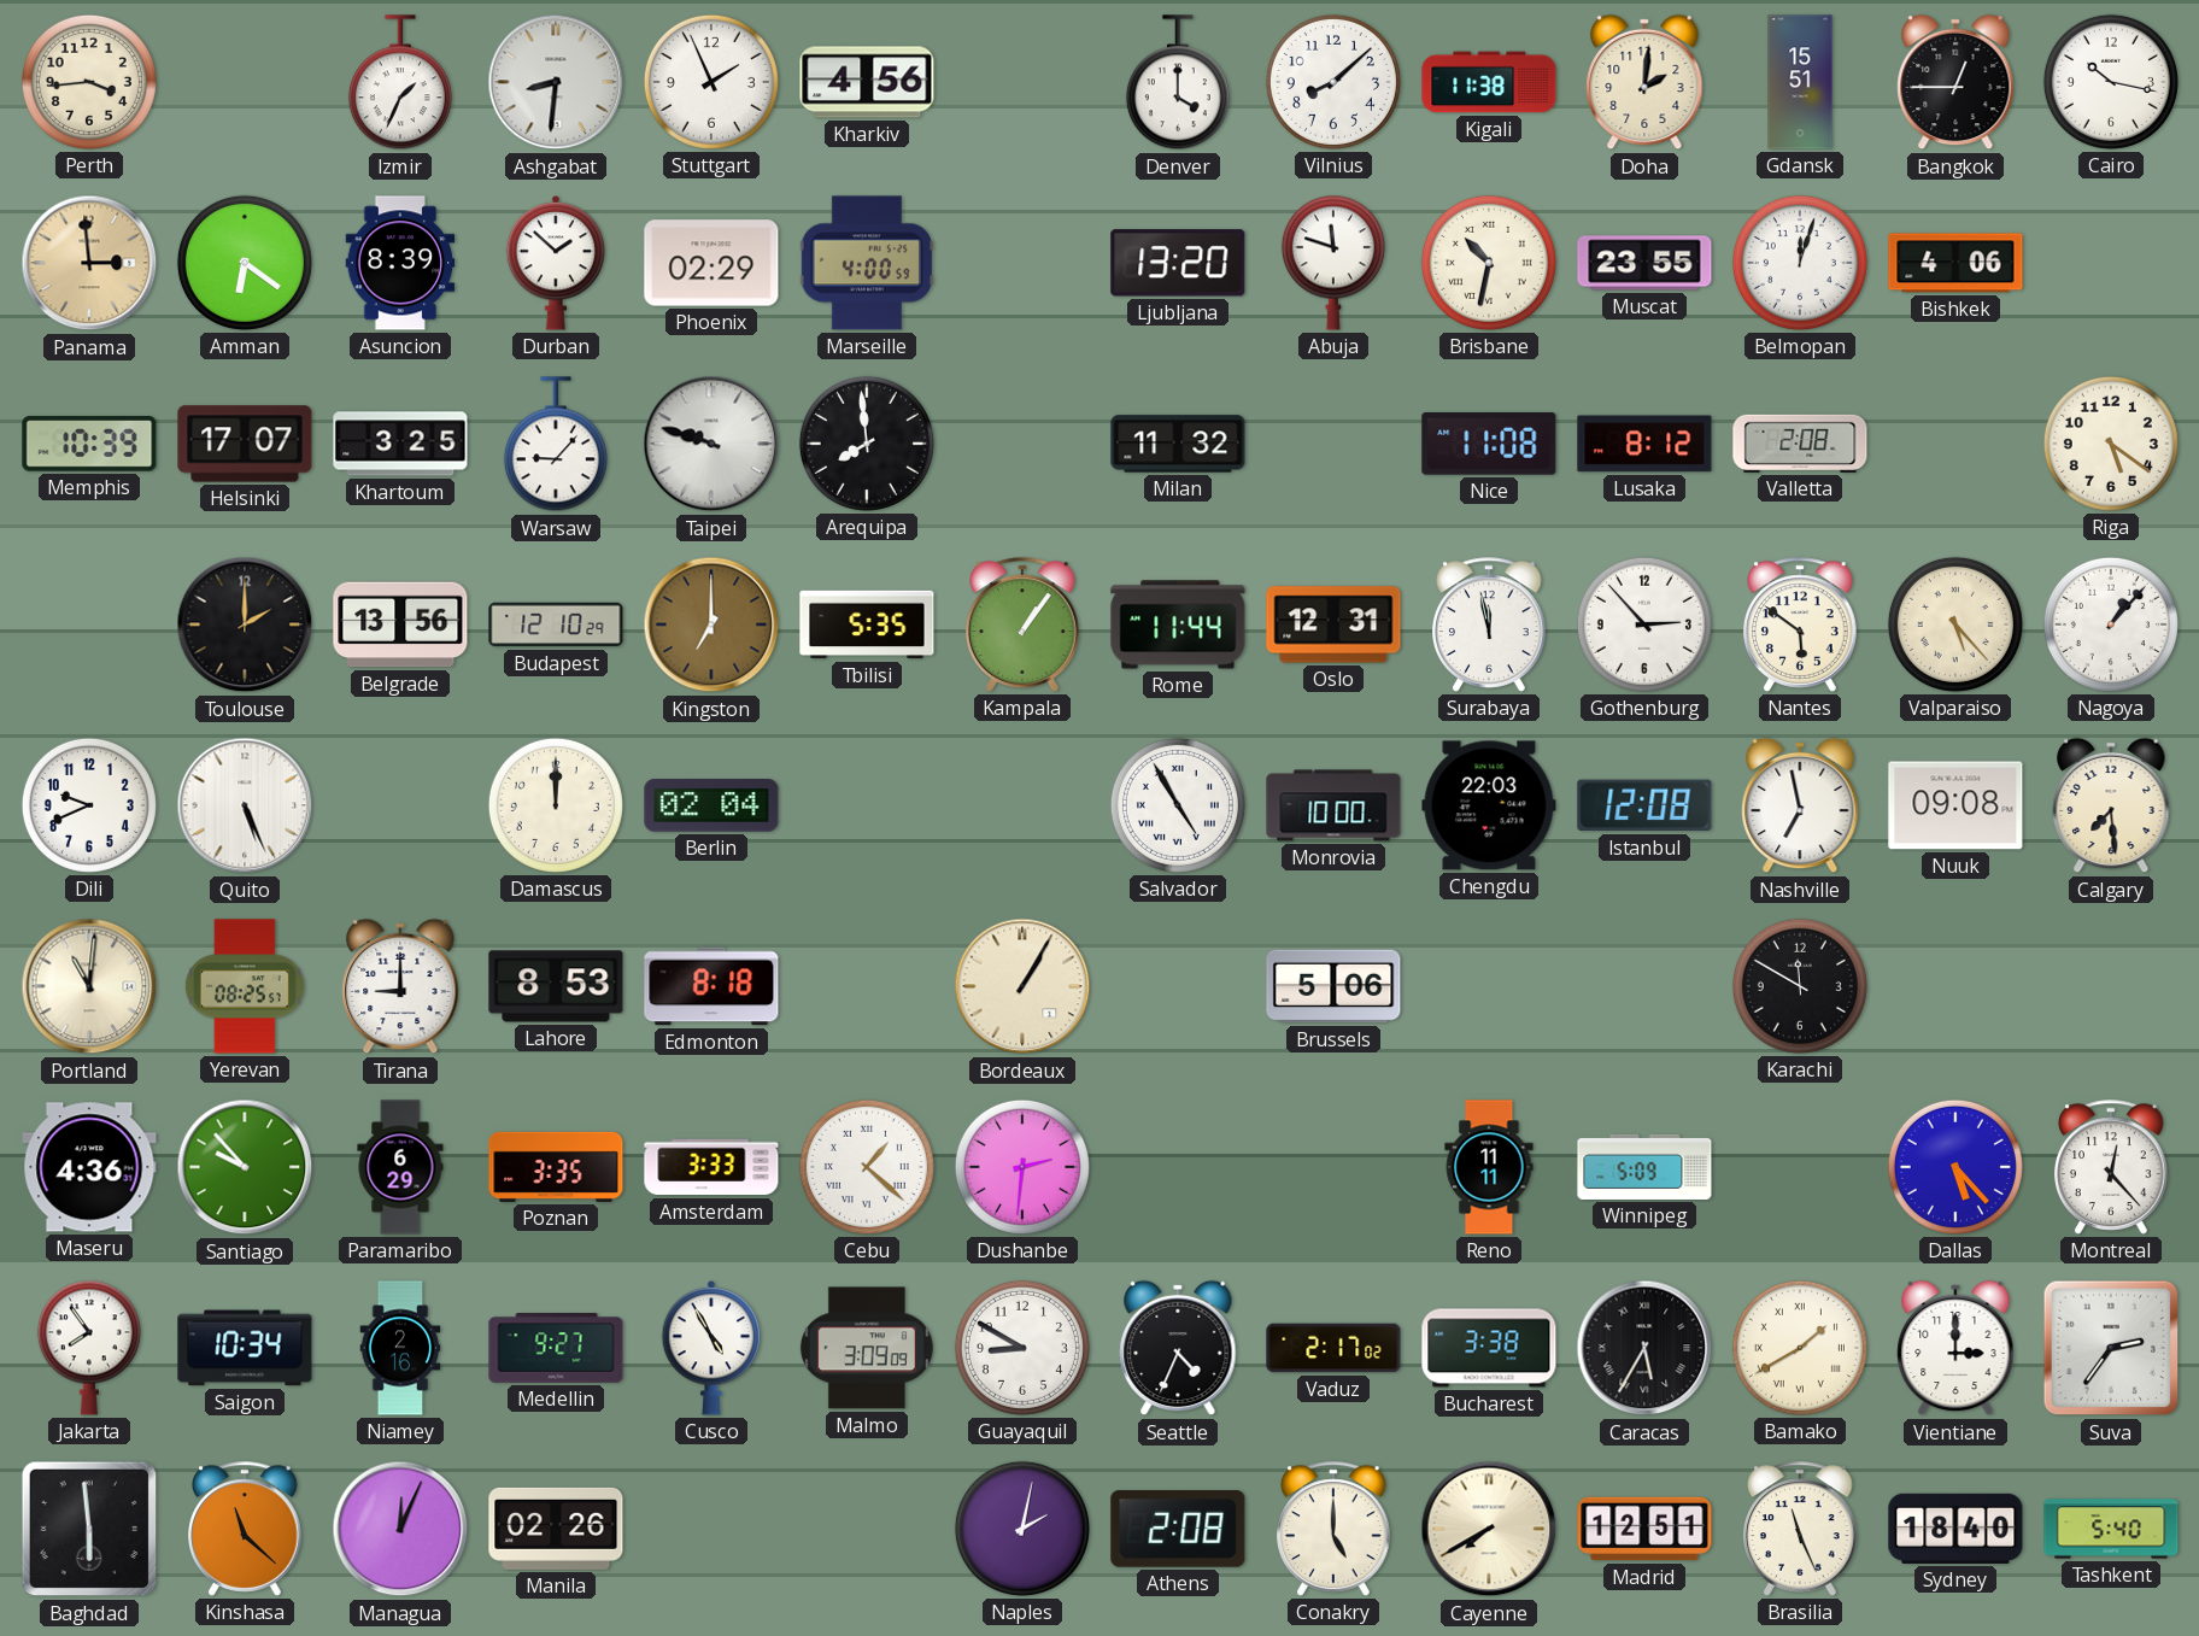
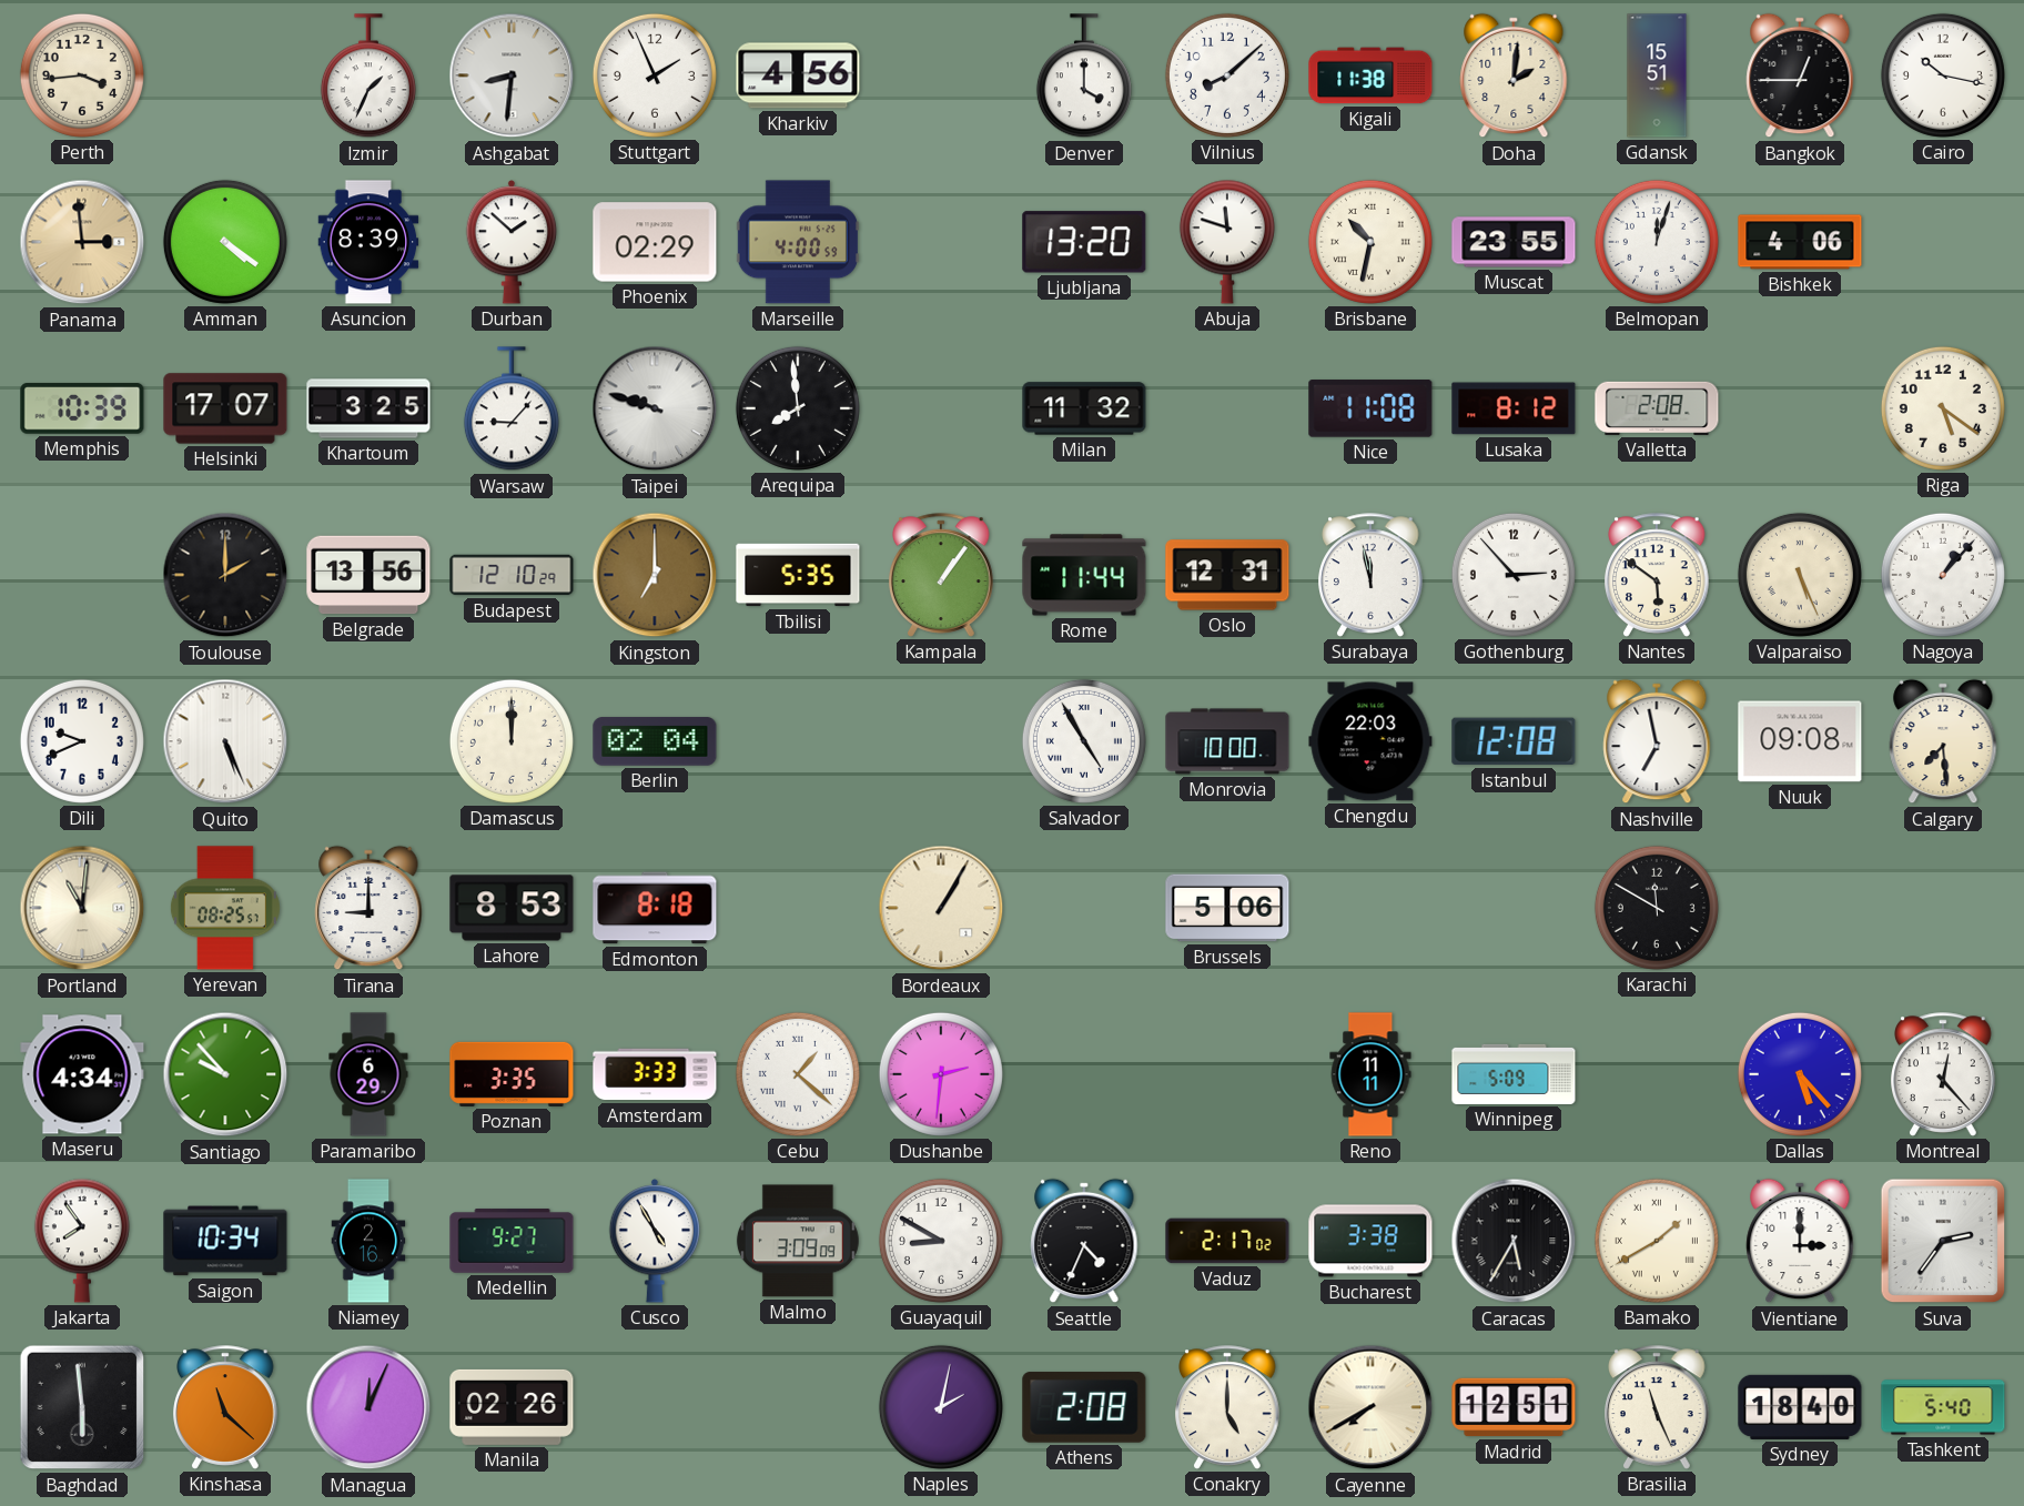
Amman: 6:21 -> 4:21 (225, 242)
Valparaiso: 5:23 -> 5:26 (1800, 575)
Maseru: 4:36 -> 4:34 (82, 1074)
